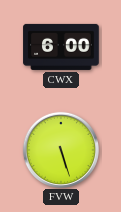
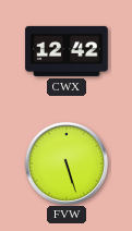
CWX: 6:00 -> 12:42 (67, 51)
